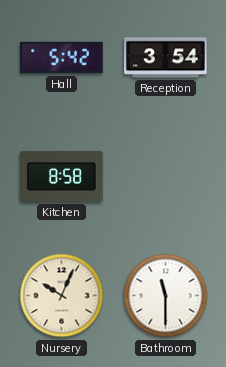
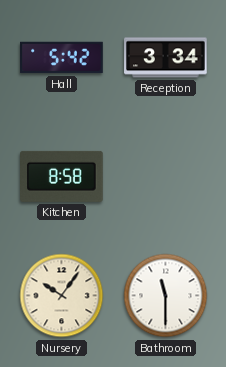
Reception: 3:54 -> 3:34 (166, 58)
Nursery: 10:04 -> 10:06 (62, 296)
